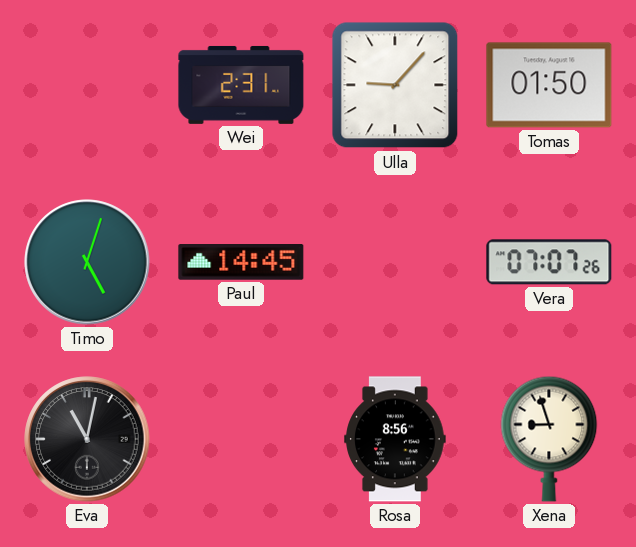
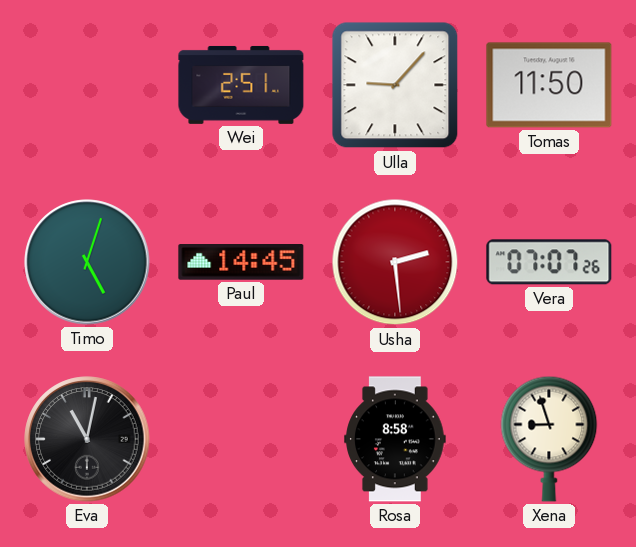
Wei: 2:31 -> 2:51 (241, 85)
Tomas: 01:50 -> 11:50 (549, 85)
Usha: none -> 2:29 (395, 262)
Rosa: 8:56 -> 8:58 (395, 439)
